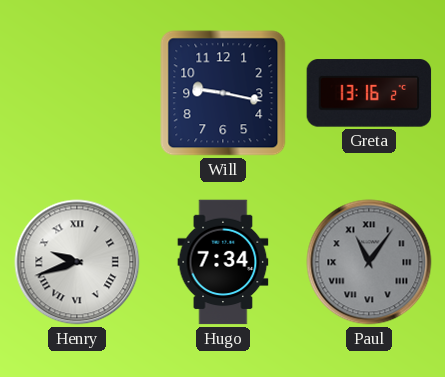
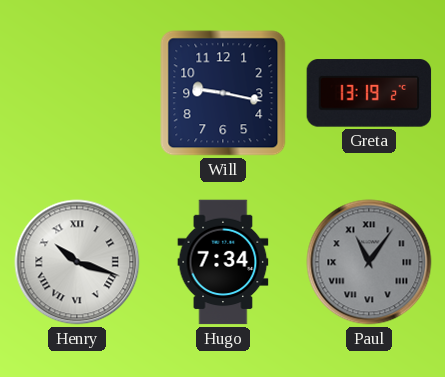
Greta: 13:16 -> 13:19 (369, 93)
Henry: 9:42 -> 10:18 (77, 262)
